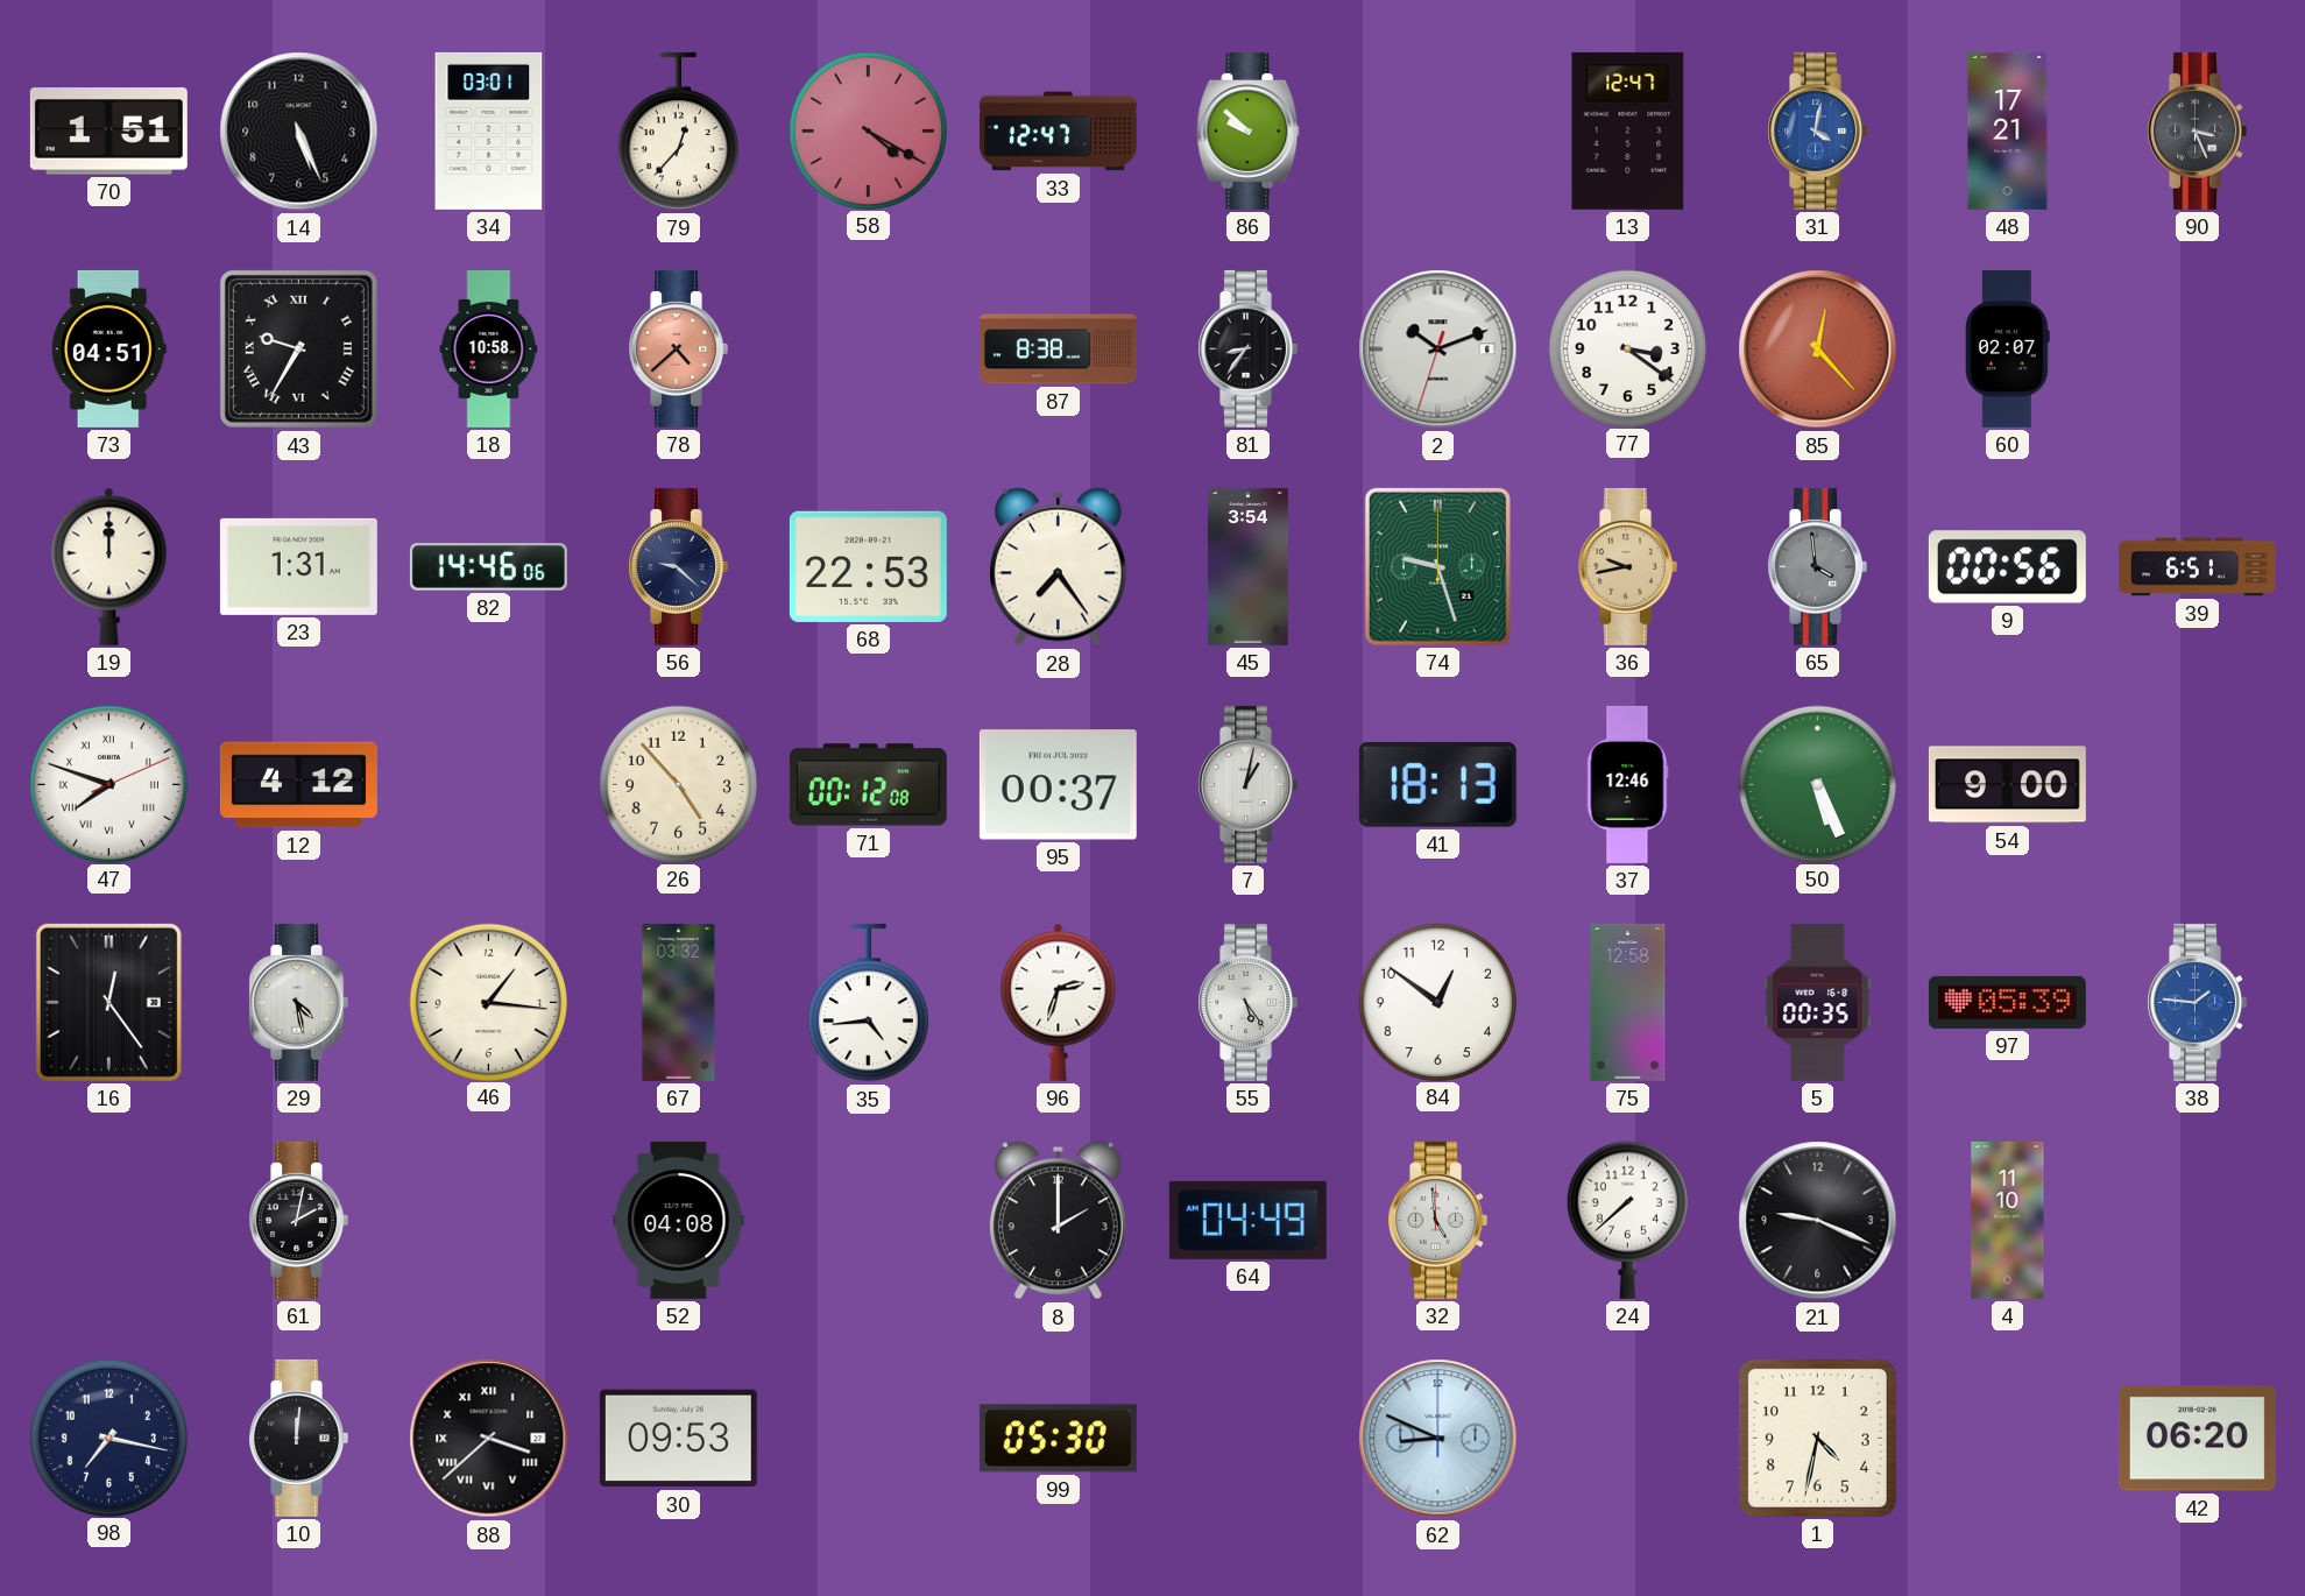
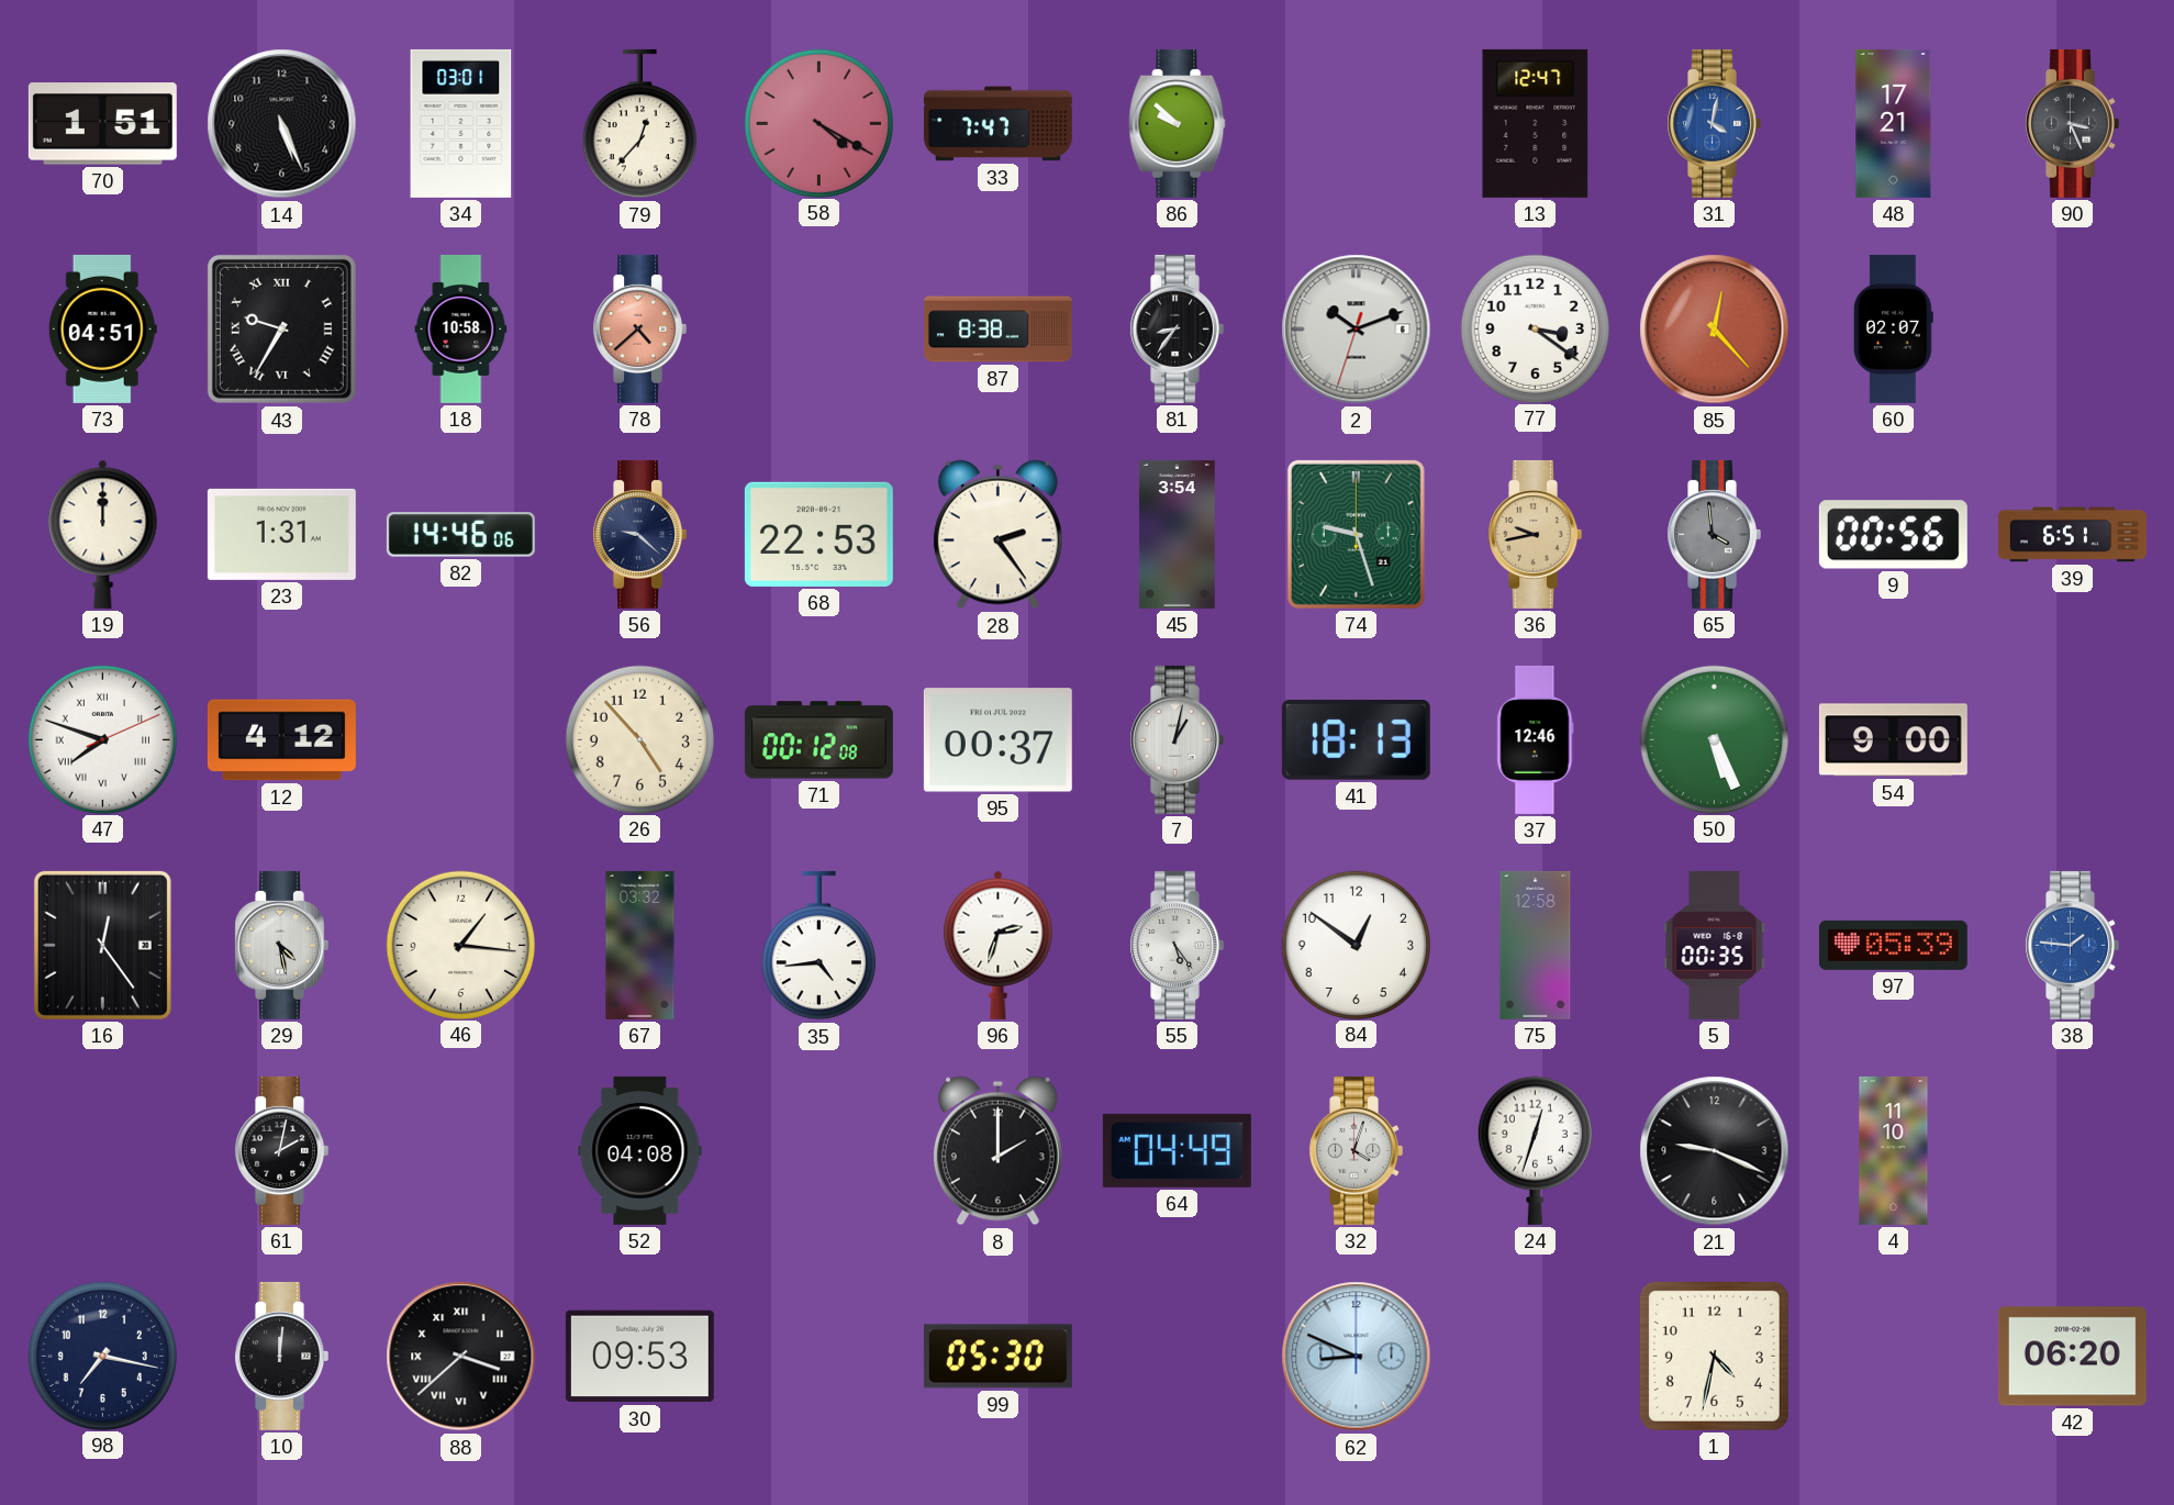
33: 12:47 -> 7:47 (997, 124)
28: 7:24 -> 2:24 (997, 535)
32: 4:59 -> 4:03 (1356, 1150)
24: 7:38 -> 12:33 (1535, 1150)
